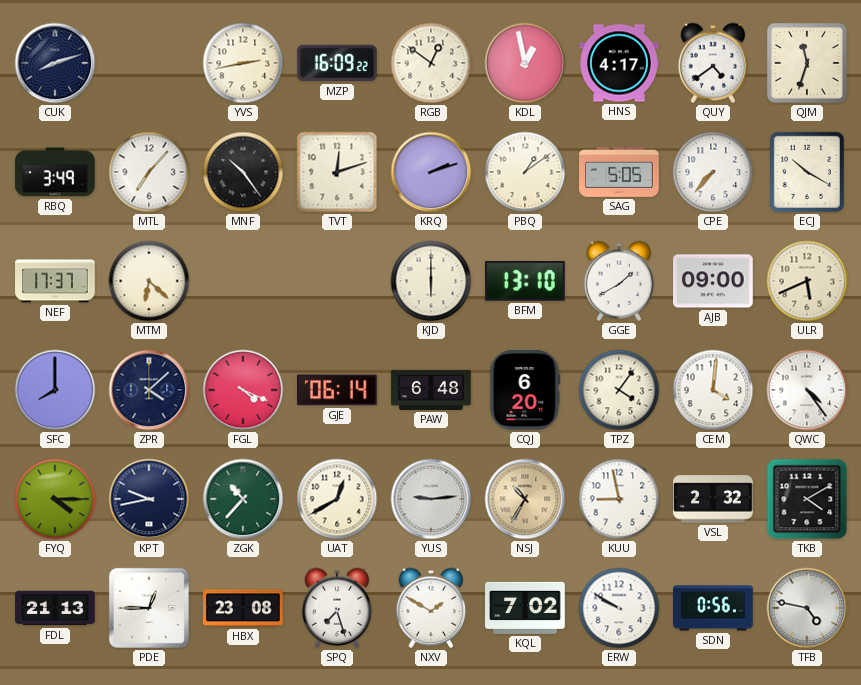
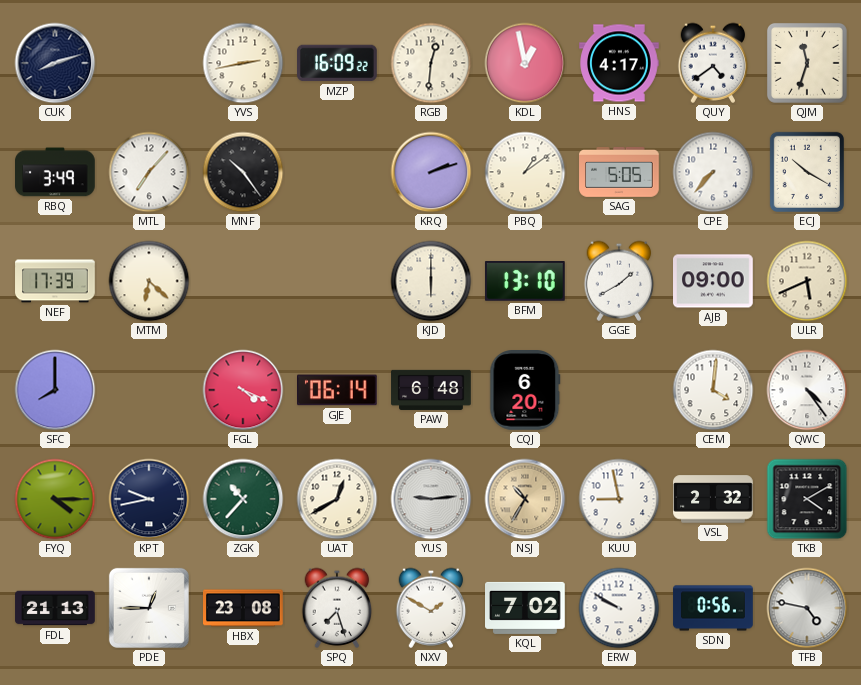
RGB: 12:51 -> 12:31 (431, 63)
TVT: 12:12 -> none (337, 172)
NEF: 17:37 -> 17:39 (55, 281)
ZPR: 4:08 -> none (149, 390)
TPZ: 4:06 -> none (619, 390)
